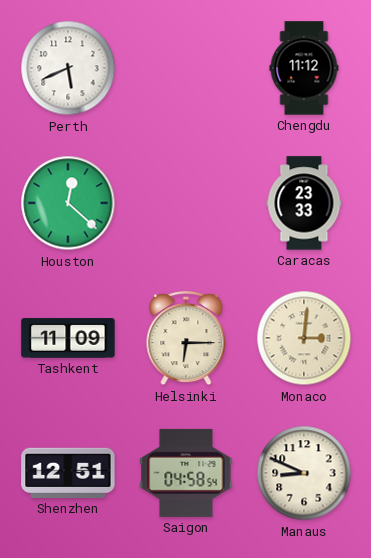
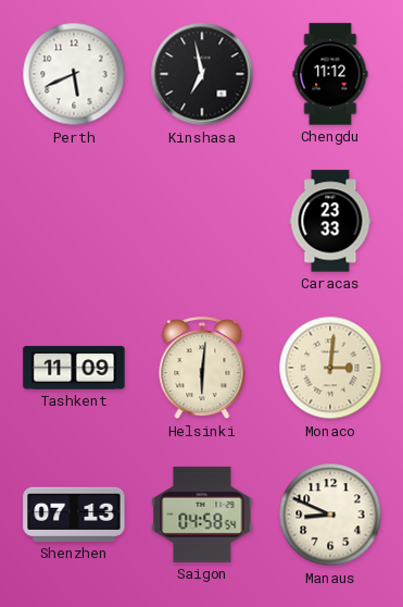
Kinshasa: none -> 6:58 (202, 74)
Houston: 12:22 -> none (68, 203)
Helsinki: 6:15 -> 6:01 (202, 369)
Shenzhen: 12:51 -> 07:13 (74, 515)
